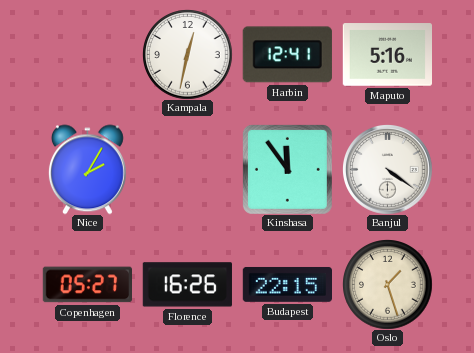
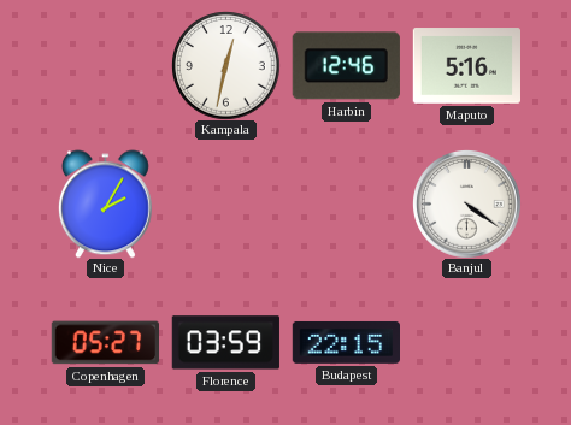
Harbin: 12:41 -> 12:46 (346, 66)
Kinshasa: 11:54 -> none (287, 169)
Florence: 16:26 -> 03:59 (225, 343)
Oslo: 1:27 -> none (387, 284)
